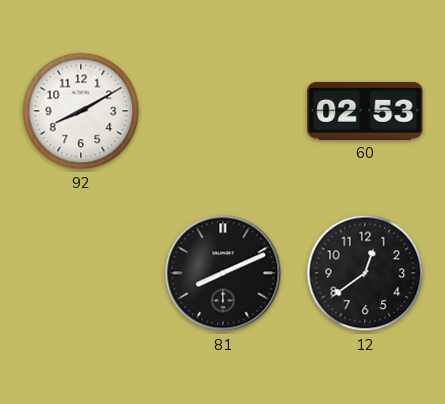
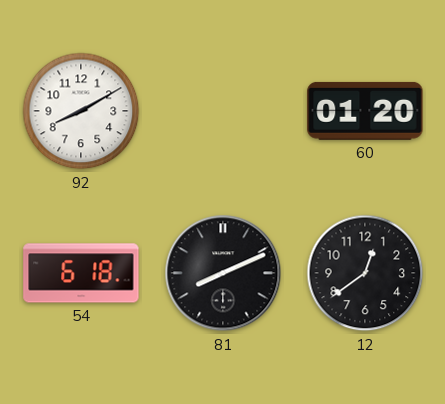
60: 02:53 -> 01:20 (365, 111)
54: none -> 6:18 (81, 273)
